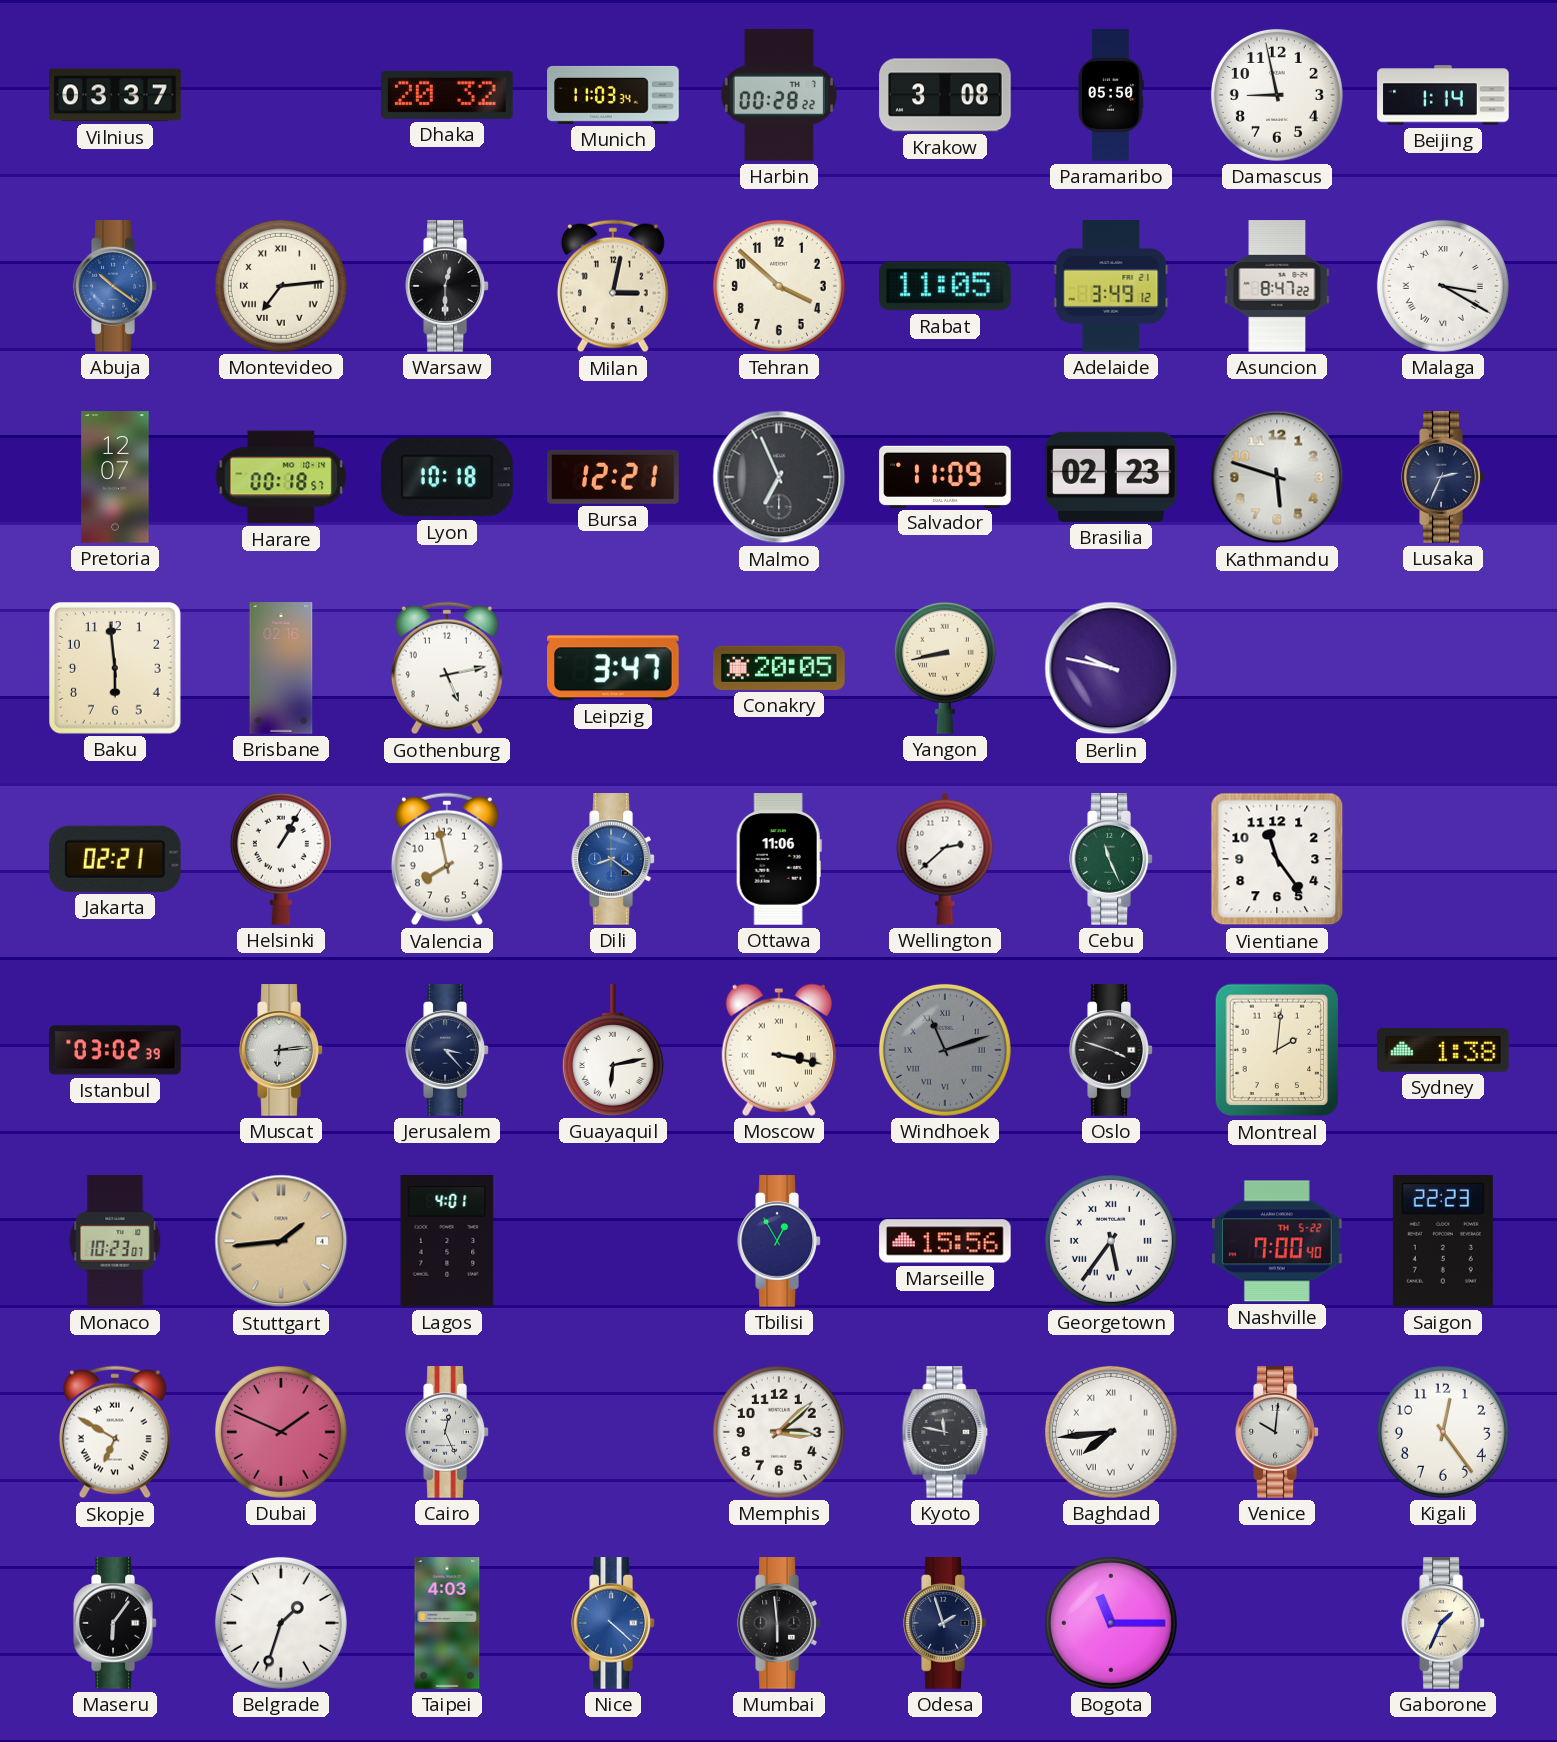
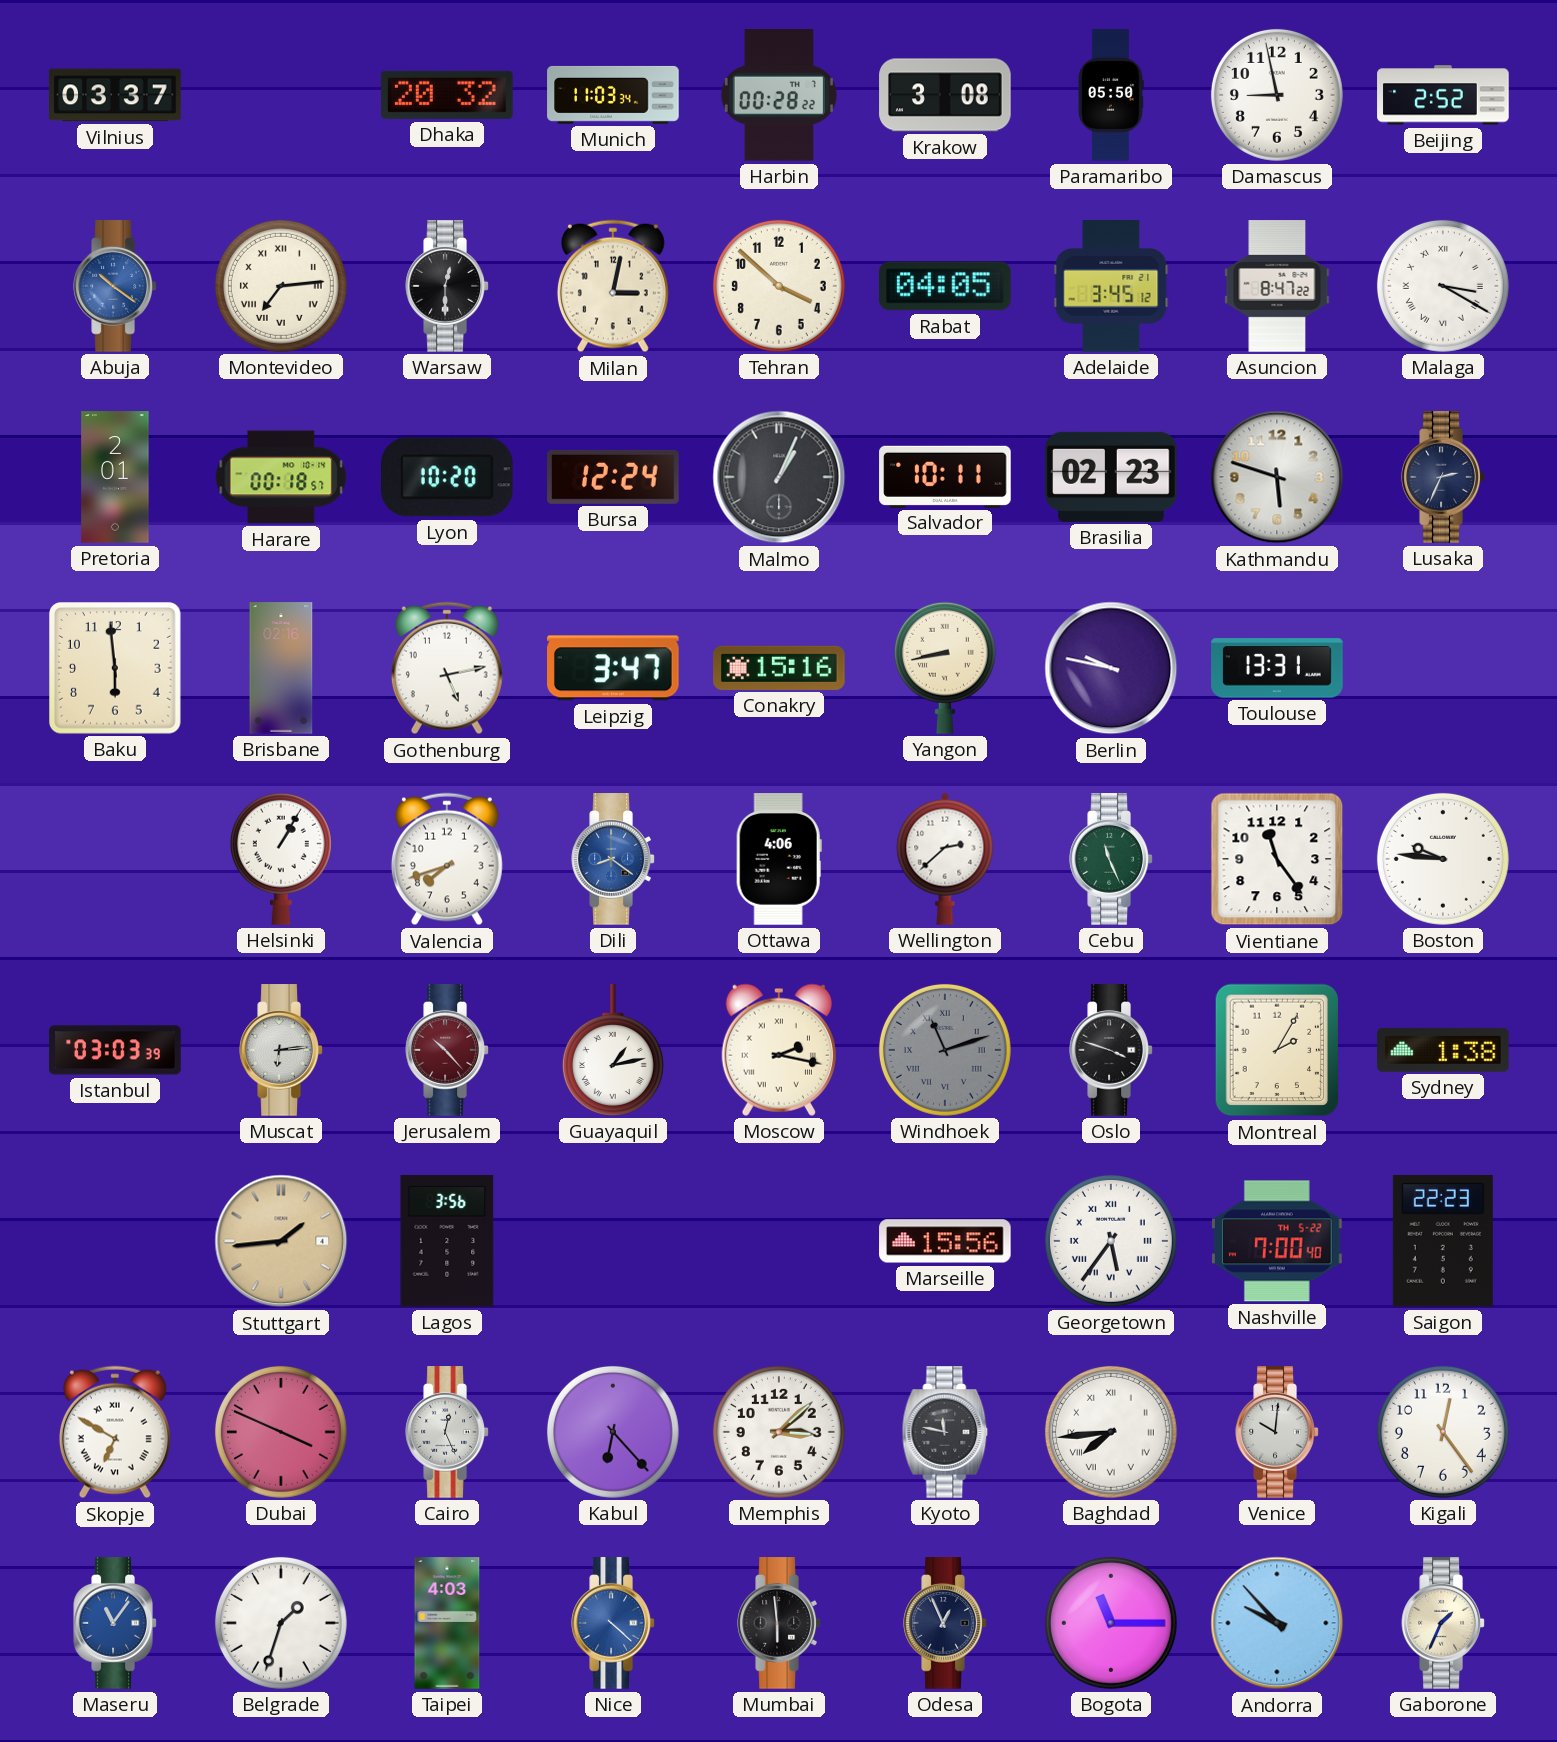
Beijing: 1:14 -> 2:52 (1443, 95)
Rabat: 11:05 -> 04:05 (946, 286)
Adelaide: 3:49 -> 3:45 (1111, 286)
Pretoria: 12:07 -> 2:01 (115, 477)
Lyon: 10:18 -> 10:20 (448, 477)
Bursa: 12:21 -> 12:24 (613, 477)
Malmo: 6:56 -> 1:04 (779, 477)
Salvador: 11:09 -> 10:11 (945, 476)
Conakry: 20:05 -> 15:16 (779, 668)
Toulouse: none -> 13:31 (1277, 668)
Jakarta: 02:21 -> none (115, 859)
Valencia: 7:58 -> 7:42 (447, 859)
Ottawa: 11:06 -> 4:06 (779, 859)
Boston: none -> 9:46 (1443, 859)
Istanbul: 03:02 -> 03:03 (115, 1050)
Jerusalem: 3:23 -> 10:23 (447, 1050)
Jerusalem dial: navy -> burgundy (447, 1050)
Guayaquil: 6:13 -> 1:13 (613, 1050)
Moscow: 3:17 -> 2:17 (779, 1050)
Montreal: 2:01 -> 2:05 (1277, 1050)
Monaco: 10:23 -> none (115, 1241)
Lagos: 4:01 -> 3:56 (447, 1241)
Tbilisi: 12:55 -> none (779, 1241)
Dubai: 1:49 -> 3:49 (281, 1432)
Kabul: none -> 6:23 (613, 1432)
Maseru: 6:06 -> 11:06 (115, 1623)
Maseru dial: black -> blue (115, 1623)
Odesa: 1:57 -> 12:56 (945, 1623)
Andorra: none -> 9:53 (1277, 1623)
